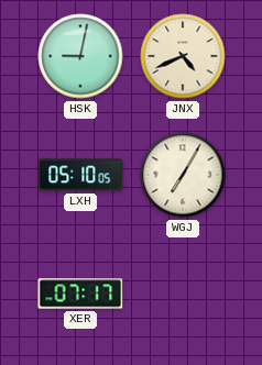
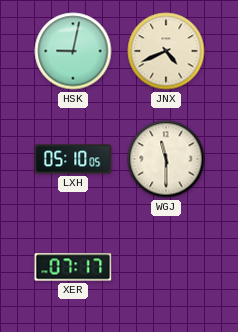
WGJ: 7:05 -> 11:30 (166, 159)
